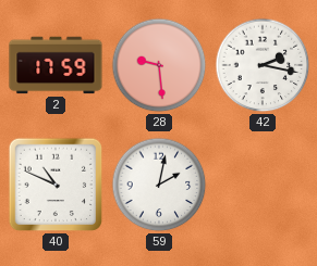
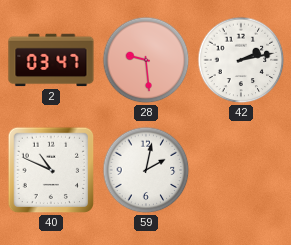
2: 17:59 -> 03:47 (51, 60)
42: 2:17 -> 2:13 (241, 60)
